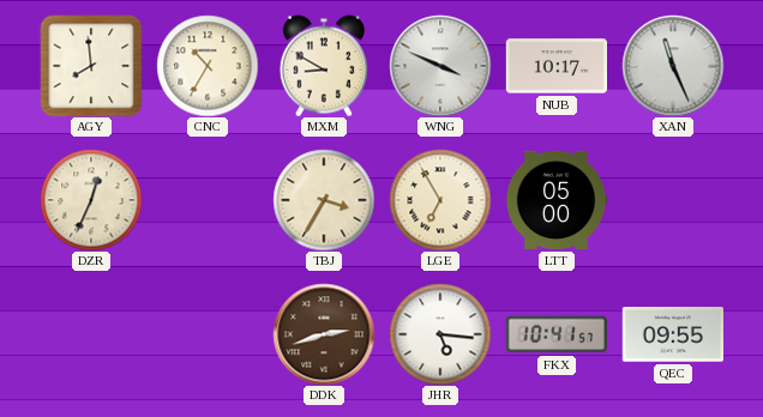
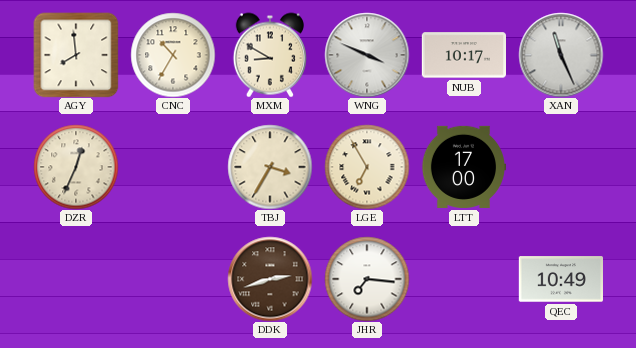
LTT: 05:00 -> 17:00 (463, 167)
JHR: 5:16 -> 7:16 (367, 279)
FKX: 10:41 -> none (557, 334)
QEC: 09:55 -> 10:49 (560, 279)
